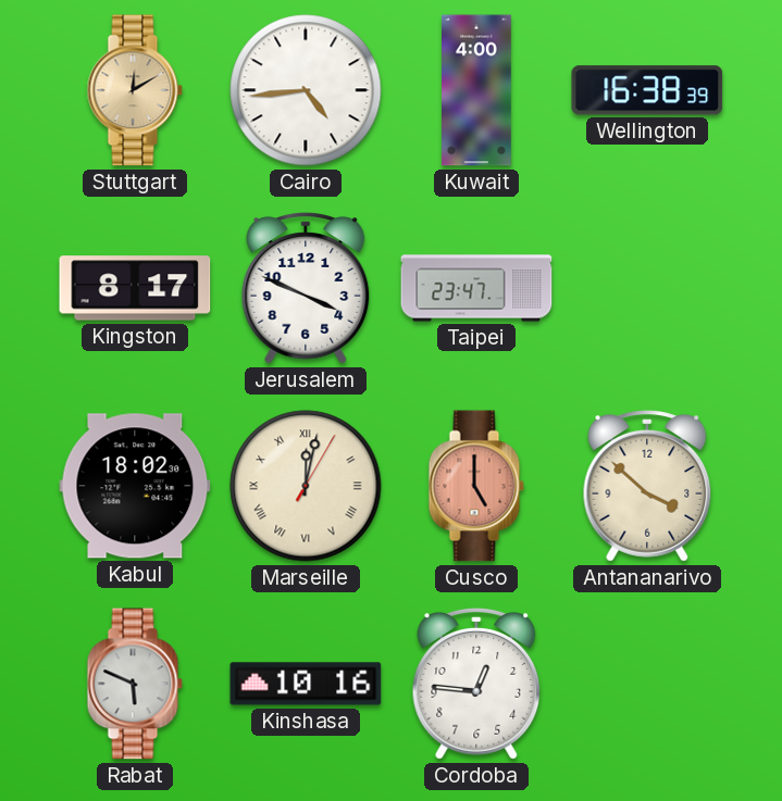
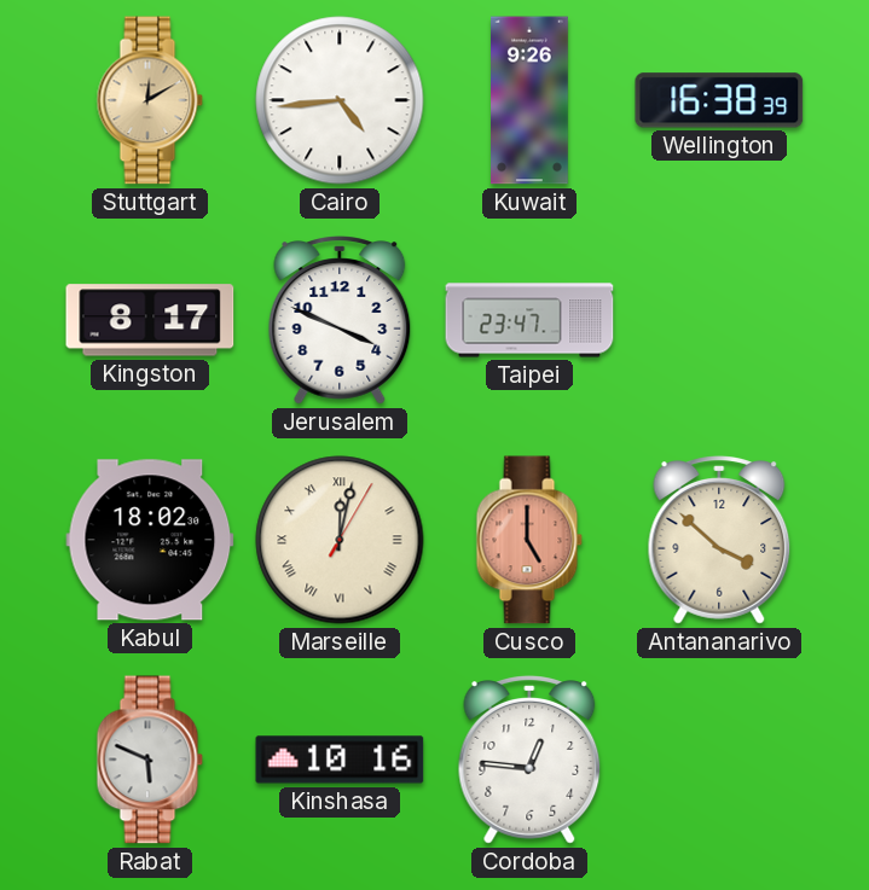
Kuwait: 4:00 -> 9:26 (531, 100)
